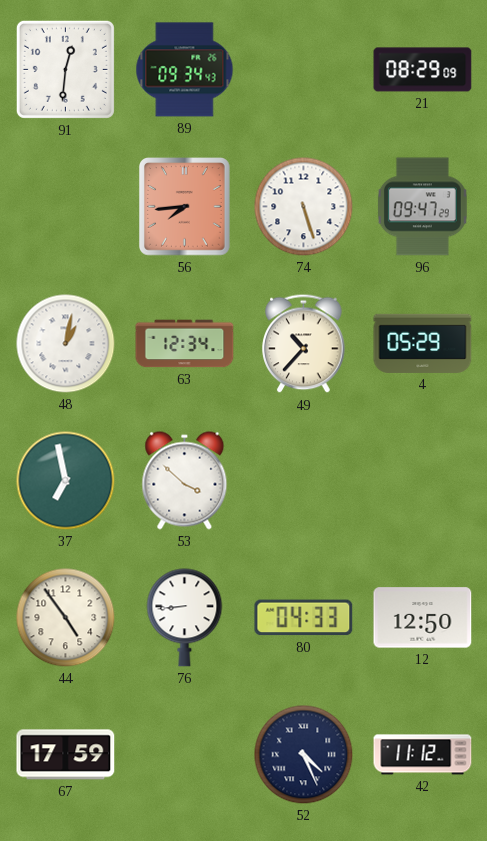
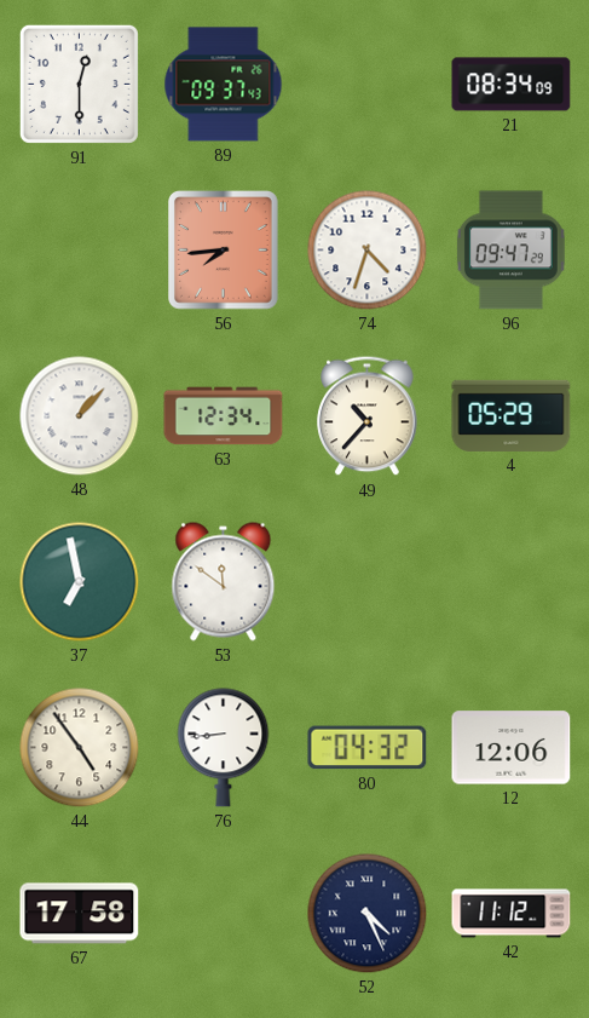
91: 12:31 -> 12:30 (79, 84)
89: 09:34 -> 09:37 (224, 85)
21: 08:29 -> 08:34 (512, 85)
74: 5:27 -> 4:33 (368, 251)
48: 1:02 -> 1:07 (80, 416)
53: 3:52 -> 11:51 (224, 582)
80: 04:33 -> 04:32 (368, 748)
12: 12:50 -> 12:06 (512, 748)
67: 17:59 -> 17:58 (80, 914)
